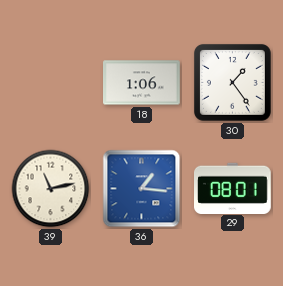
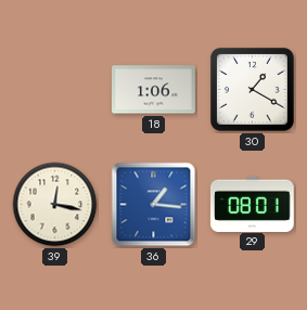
30: 1:24 -> 1:20 (252, 89)
39: 11:13 -> 12:17 (55, 205)
